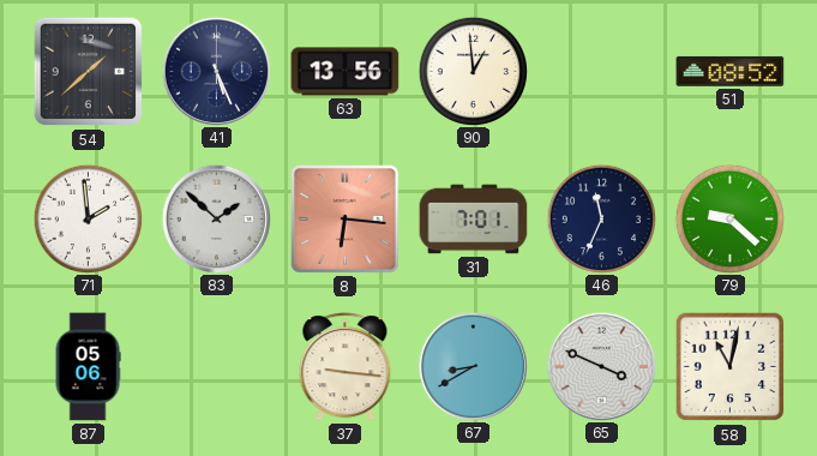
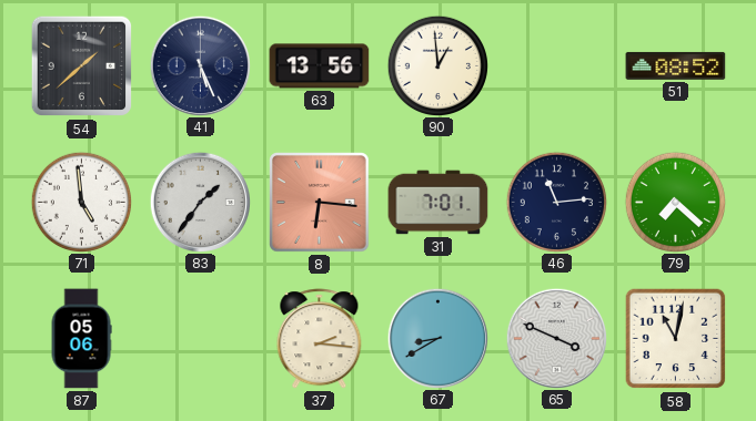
71: 1:59 -> 4:59 (81, 202)
83: 1:52 -> 1:36 (200, 202)
46: 11:34 -> 11:14 (556, 202)
79: 9:22 -> 7:22 (675, 202)
37: 9:16 -> 2:16 (320, 339)
